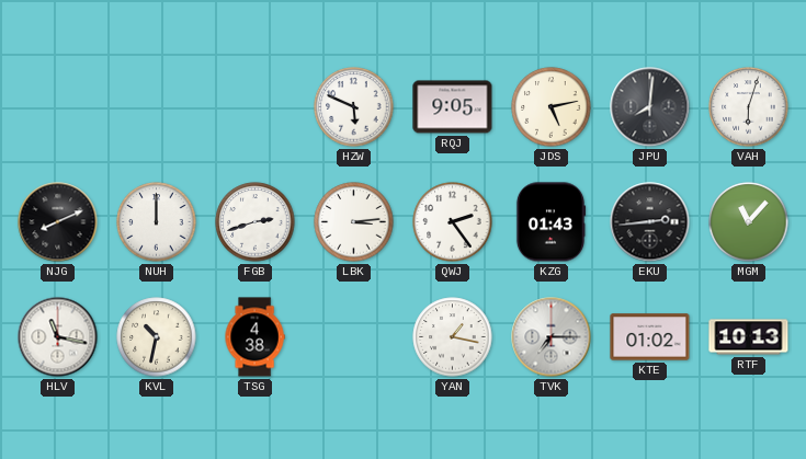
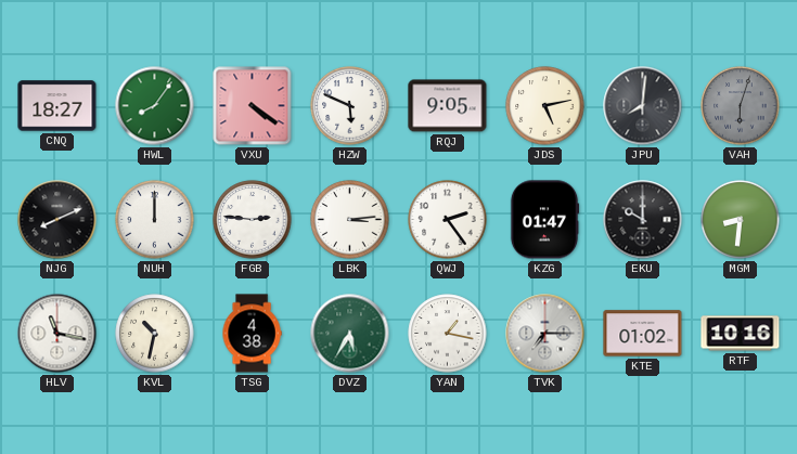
CNQ: none -> 18:27 (57, 106)
HWL: none -> 8:06 (155, 106)
VXU: none -> 4:21 (253, 106)
VAH dial: white -> grey (741, 106)
FGB: 2:42 -> 2:46 (253, 220)
KZG: 01:43 -> 01:47 (544, 220)
EKU: 2:44 -> 10:00 (643, 220)
MGM: 11:07 -> 8:31 (741, 220)
DVZ: none -> 5:35 (350, 334)
RTF: 10:13 -> 10:16 (741, 334)
